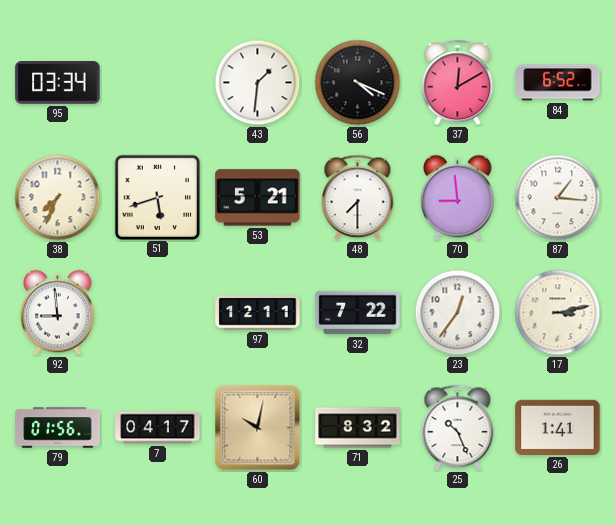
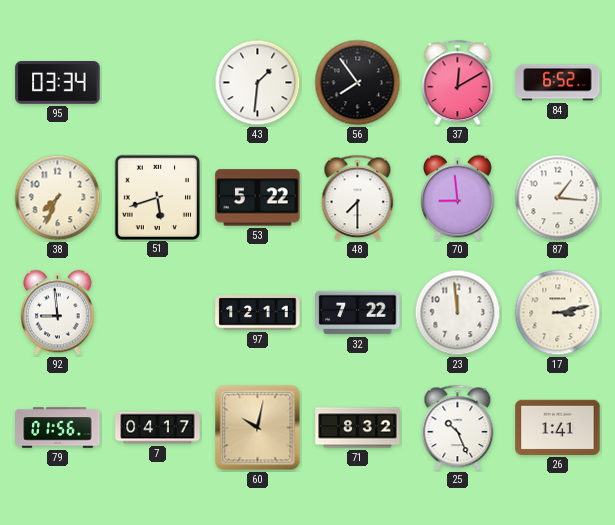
56: 4:19 -> 7:54 (358, 83)
53: 5:21 -> 5:22 (258, 198)
23: 12:36 -> 11:59 (458, 313)
